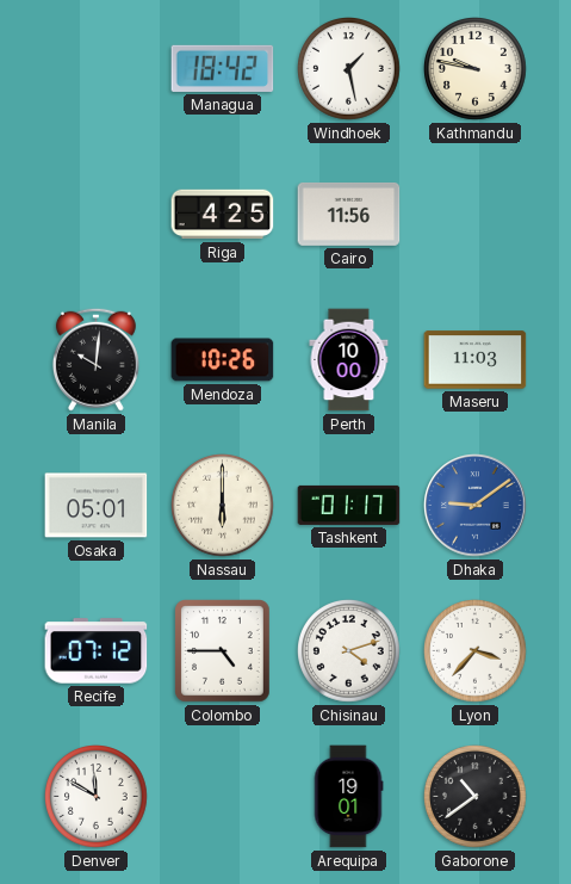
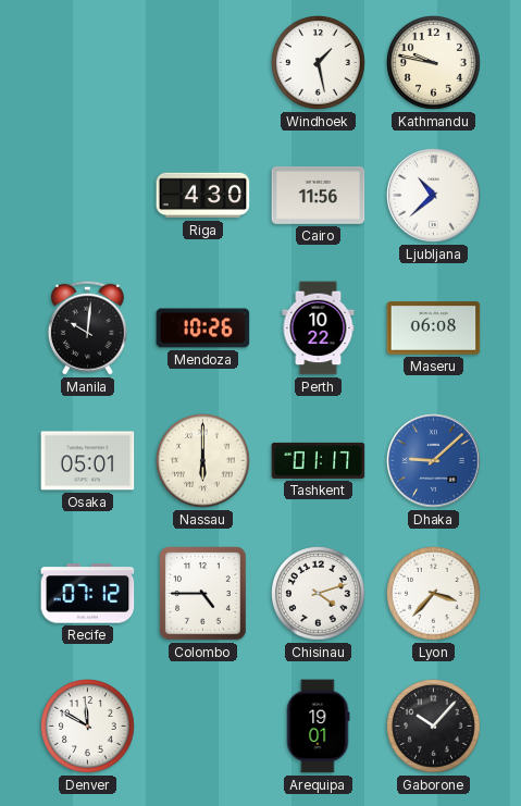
Managua: 18:42 -> none (223, 68)
Riga: 4:25 -> 4:30 (203, 196)
Ljubljana: none -> 10:38 (434, 196)
Perth: 10:00 -> 10:22 (319, 328)
Maseru: 11:03 -> 06:08 (434, 328)
Dhaka: 9:09 -> 9:08 (434, 461)
Gaborone: 10:39 -> 10:07 (434, 727)
